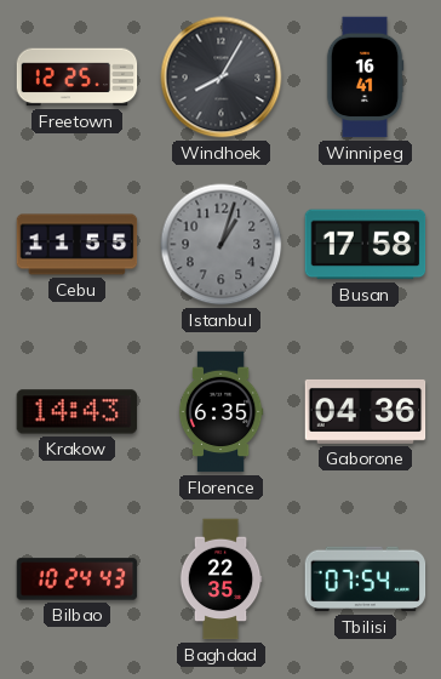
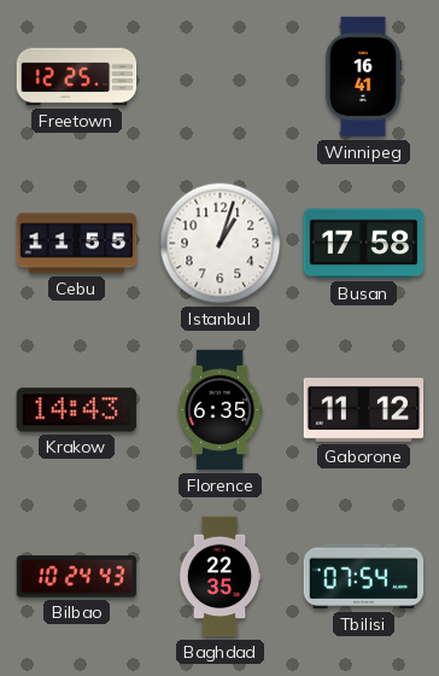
Windhoek: 8:05 -> none (222, 78)
Istanbul dial: grey -> white (221, 244)
Gaborone: 04:36 -> 11:12 (364, 409)
